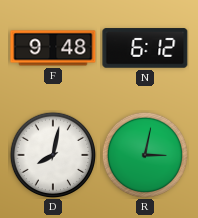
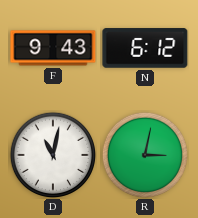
F: 9:48 -> 9:43 (53, 48)
D: 8:02 -> 11:02 (53, 155)
